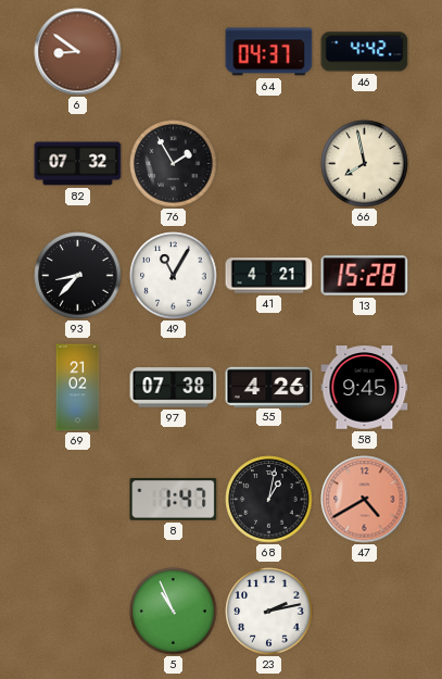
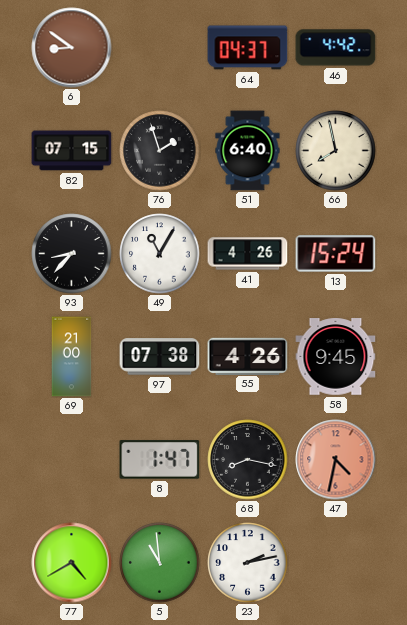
82: 07:32 -> 07:15 (72, 151)
76: 1:55 -> 1:57 (160, 151)
51: none -> 6:40 (248, 151)
41: 4:21 -> 4:26 (248, 254)
13: 15:28 -> 15:24 (336, 254)
69: 21:02 -> 21:00 (72, 357)
68: 1:02 -> 8:17 (248, 460)
47: 4:40 -> 4:32 (336, 460)
77: none -> 4:40 (72, 563)
5: 10:56 -> 10:59 (160, 563)
